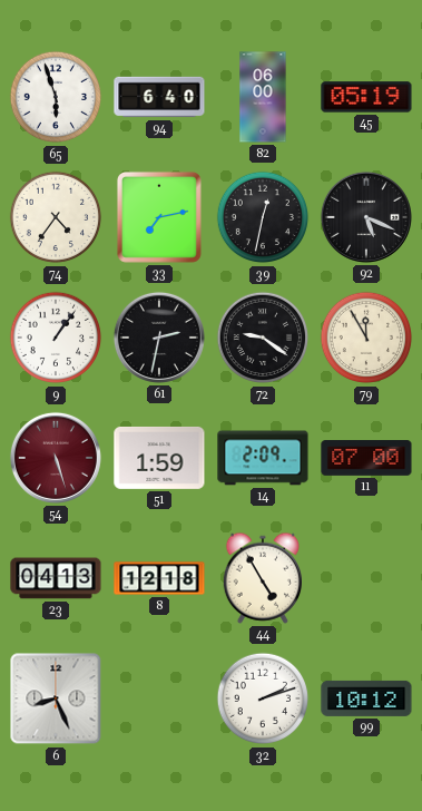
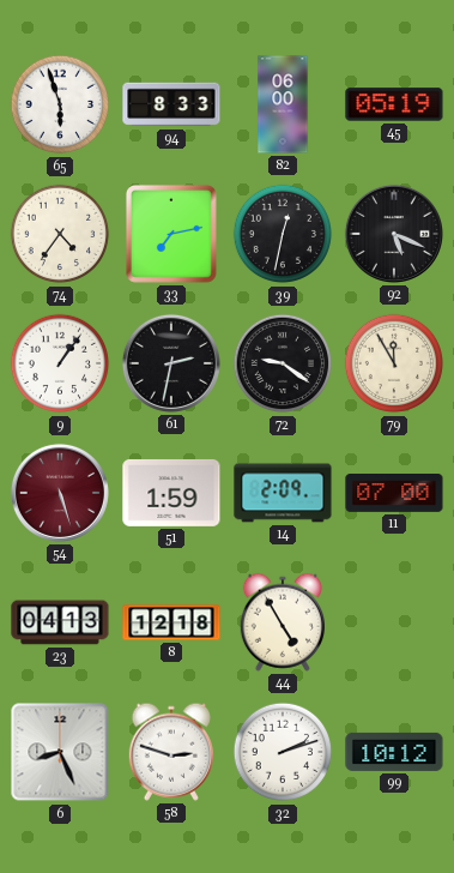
94: 6:40 -> 8:33 (171, 104)
58: none -> 2:48 (170, 752)
